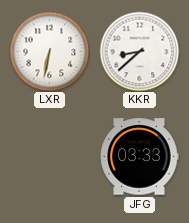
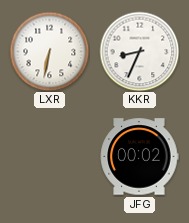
KKR: 8:38 -> 8:34 (139, 51)
JFG: 03:33 -> 00:02 (139, 157)
